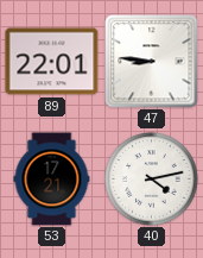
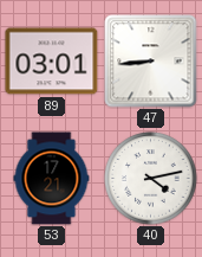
89: 22:01 -> 03:01 (52, 62)
47: 8:46 -> 8:44 (151, 62)
